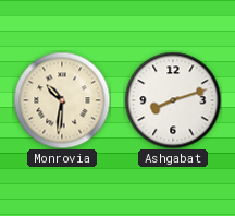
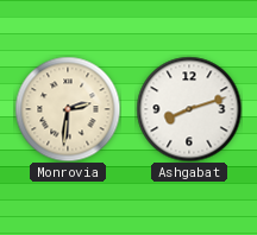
Monrovia: 10:31 -> 2:31 (68, 109)
